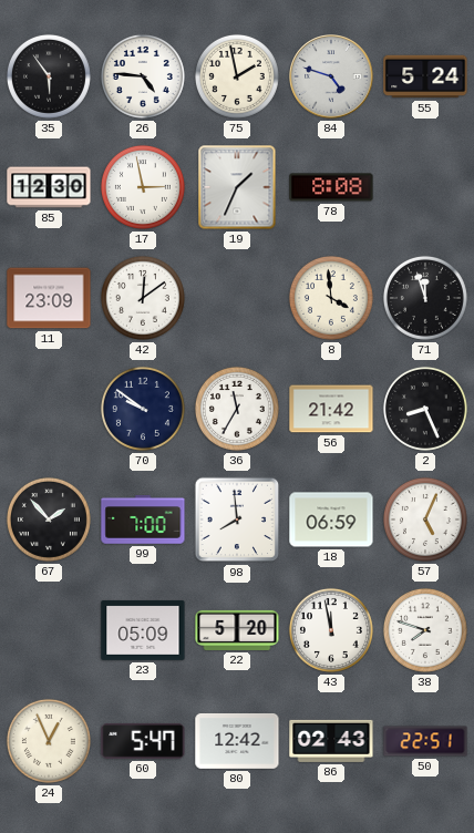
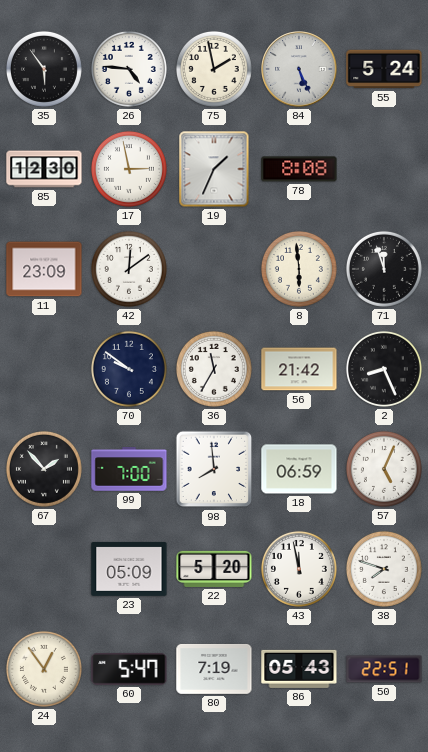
84: 4:48 -> 5:26 (299, 69)
8: 3:59 -> 5:59 (299, 269)
24: 12:56 -> 12:54 (44, 669)
80: 12:42 -> 7:19 (214, 669)
86: 02:43 -> 05:43 (299, 669)
